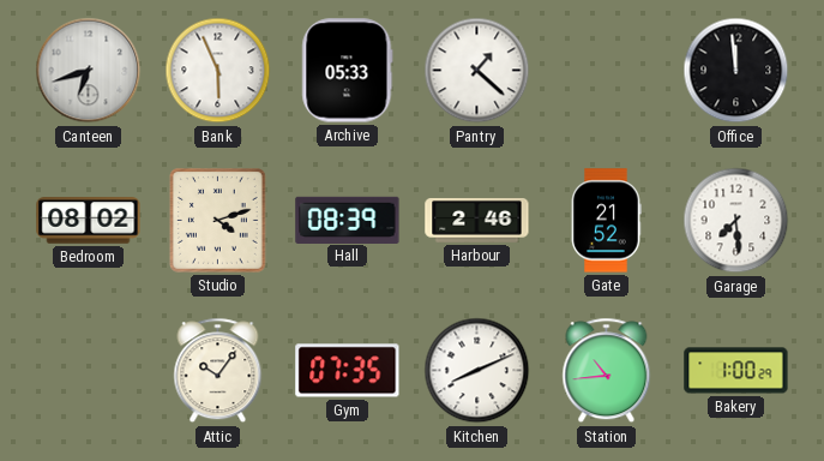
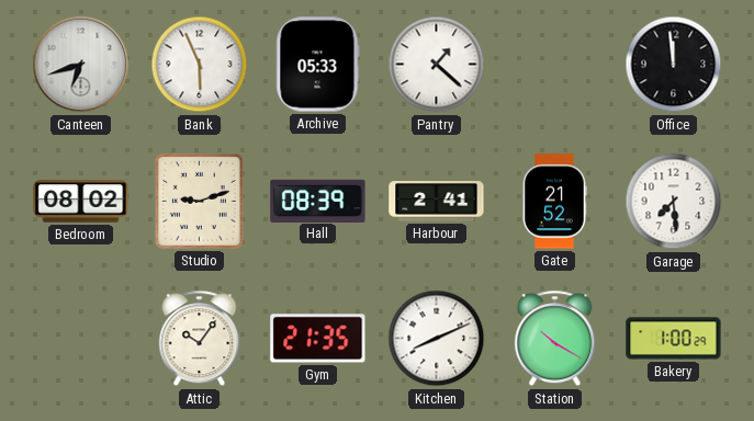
Studio: 4:12 -> 9:12 (199, 202)
Harbour: 2:46 -> 2:41 (437, 202)
Gym: 07:35 -> 21:35 (318, 339)
Station: 10:44 -> 10:20 (555, 339)
